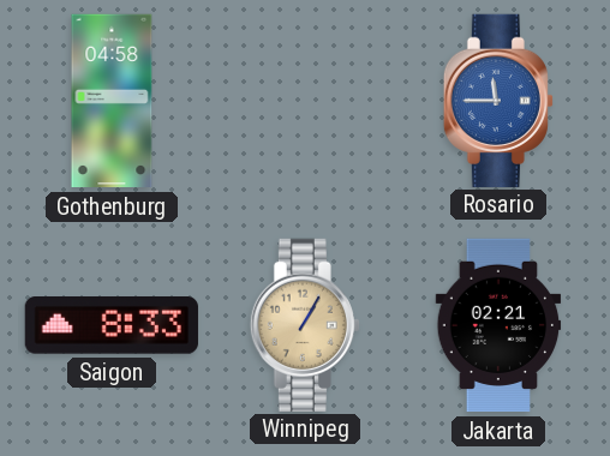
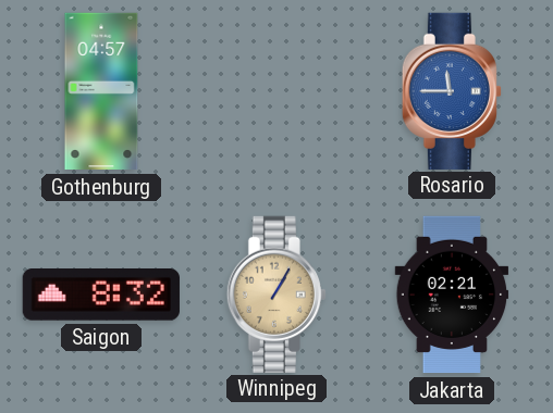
Gothenburg: 04:58 -> 04:57 (101, 91)
Saigon: 8:33 -> 8:32 (101, 296)
